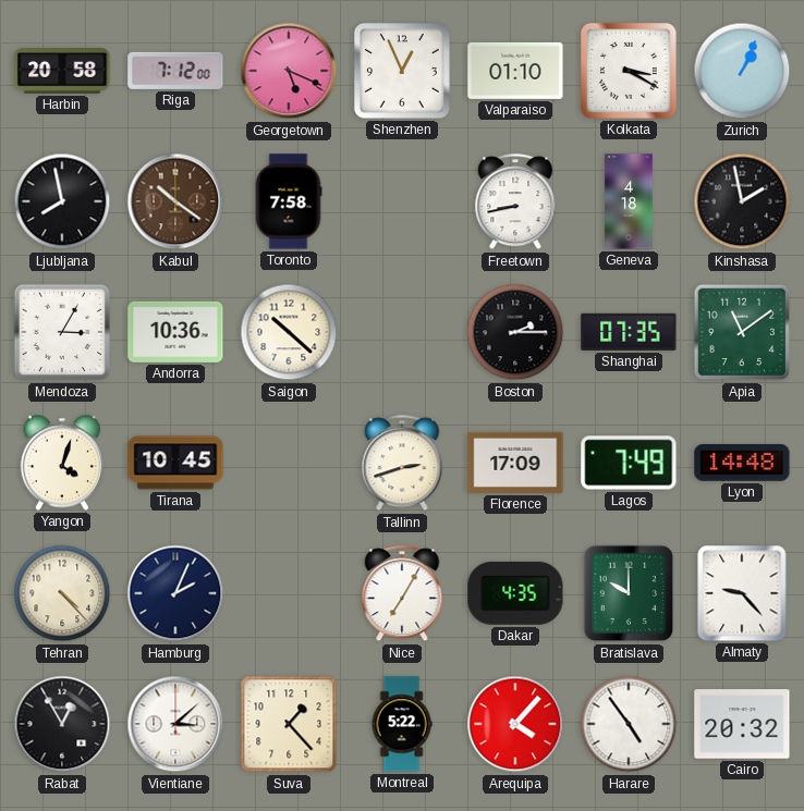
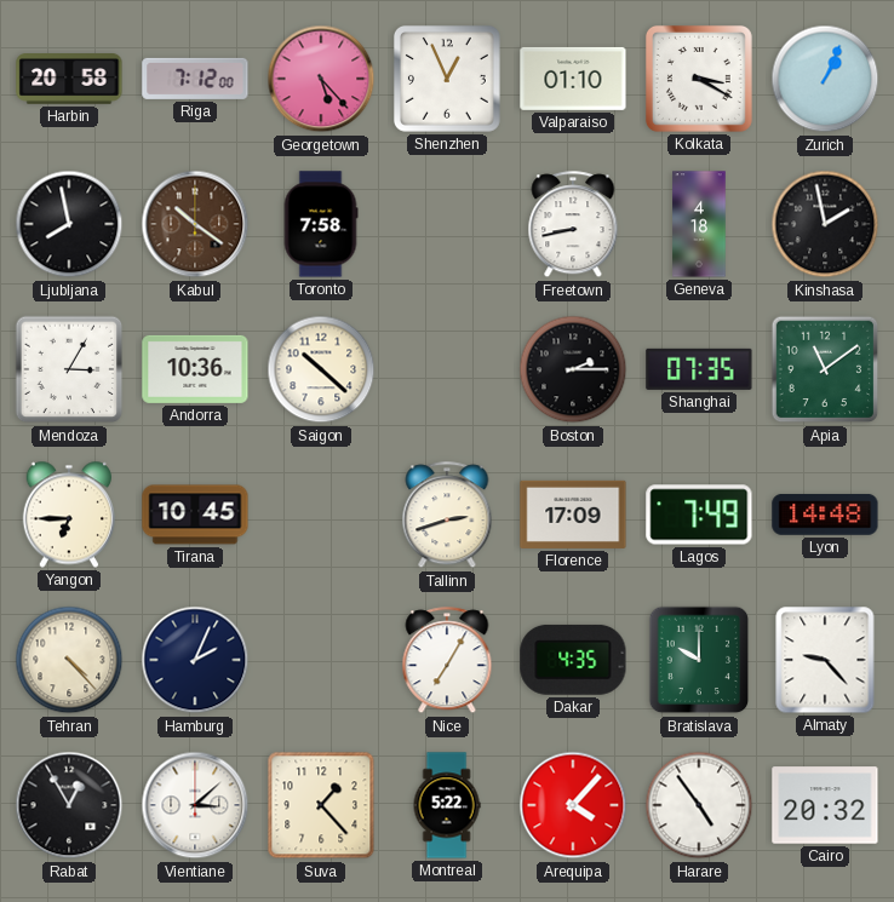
Georgetown: 5:19 -> 5:23 (321, 79)
Yangon: 4:03 -> 6:45 (68, 515)
